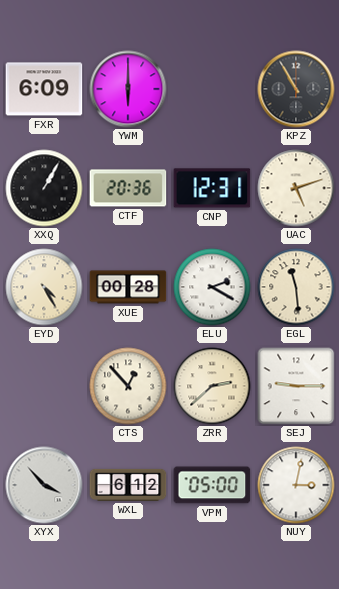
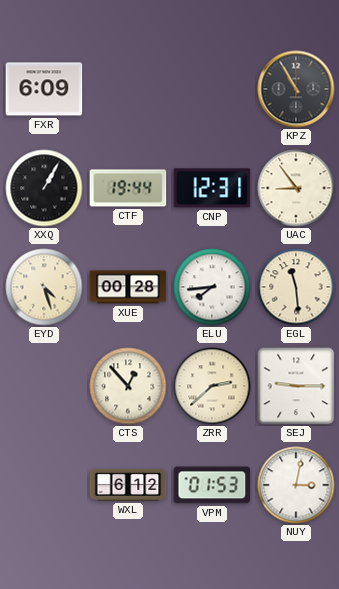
YWM: 6:00 -> none (128, 89)
CTF: 20:36 -> 19:44 (128, 188)
UAC: 5:12 -> 8:54 (296, 188)
EYD: 4:25 -> 4:27 (44, 287)
ELU: 2:20 -> 7:44 (212, 287)
XYX: 3:53 -> none (44, 485)
VPM: 05:00 -> 01:53 (212, 485)
